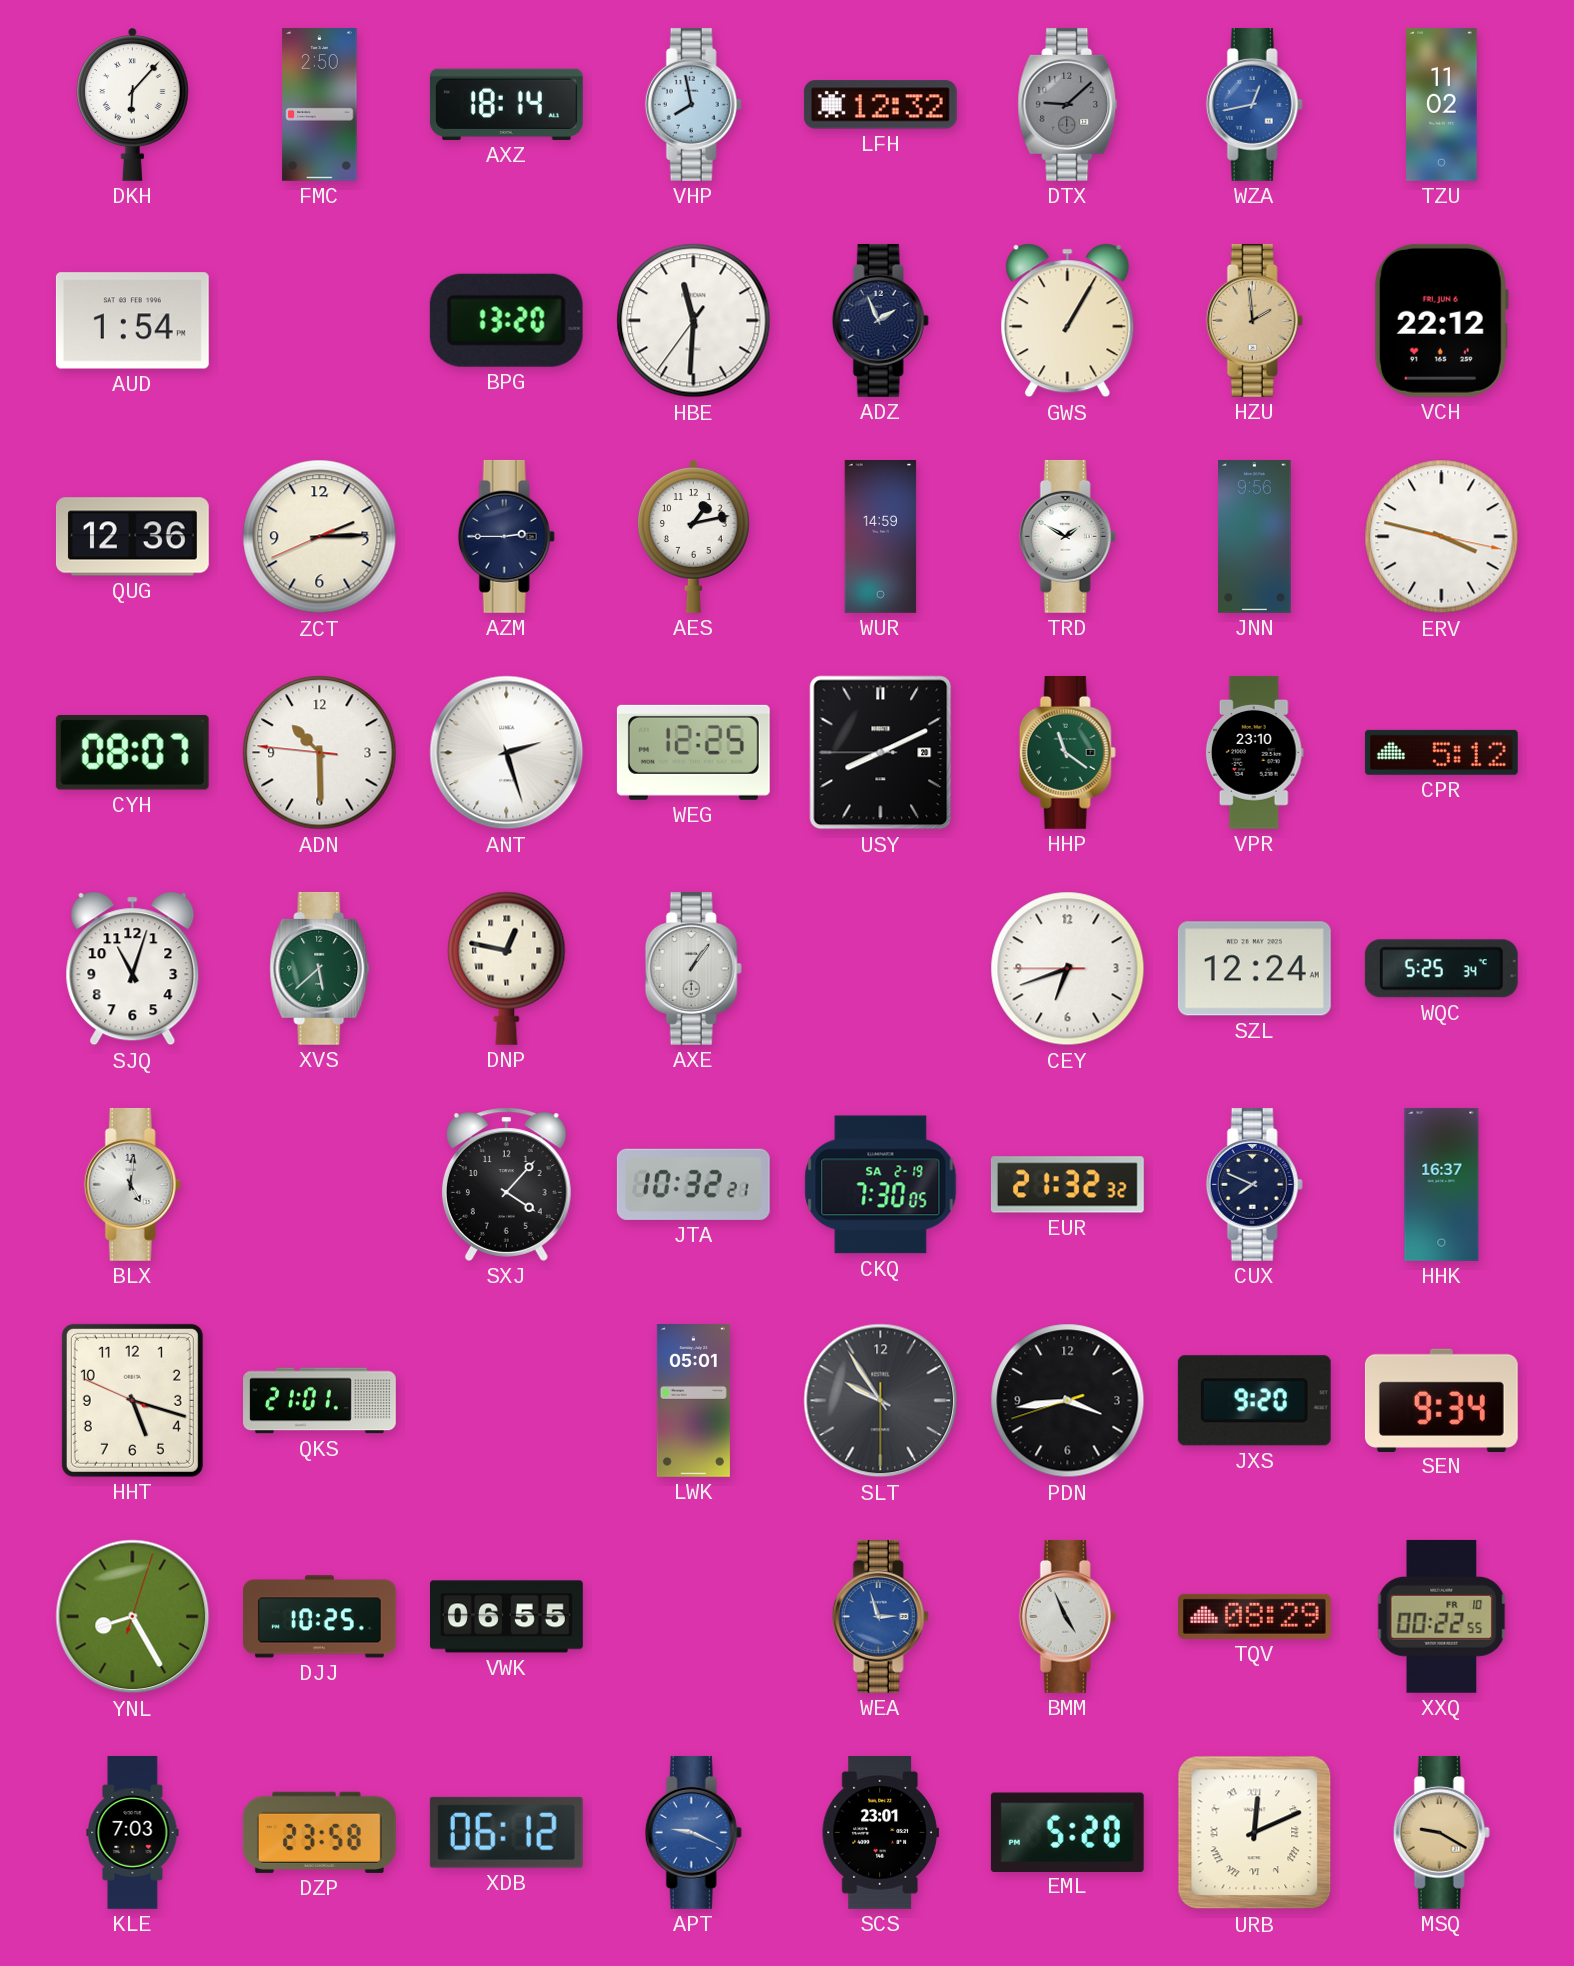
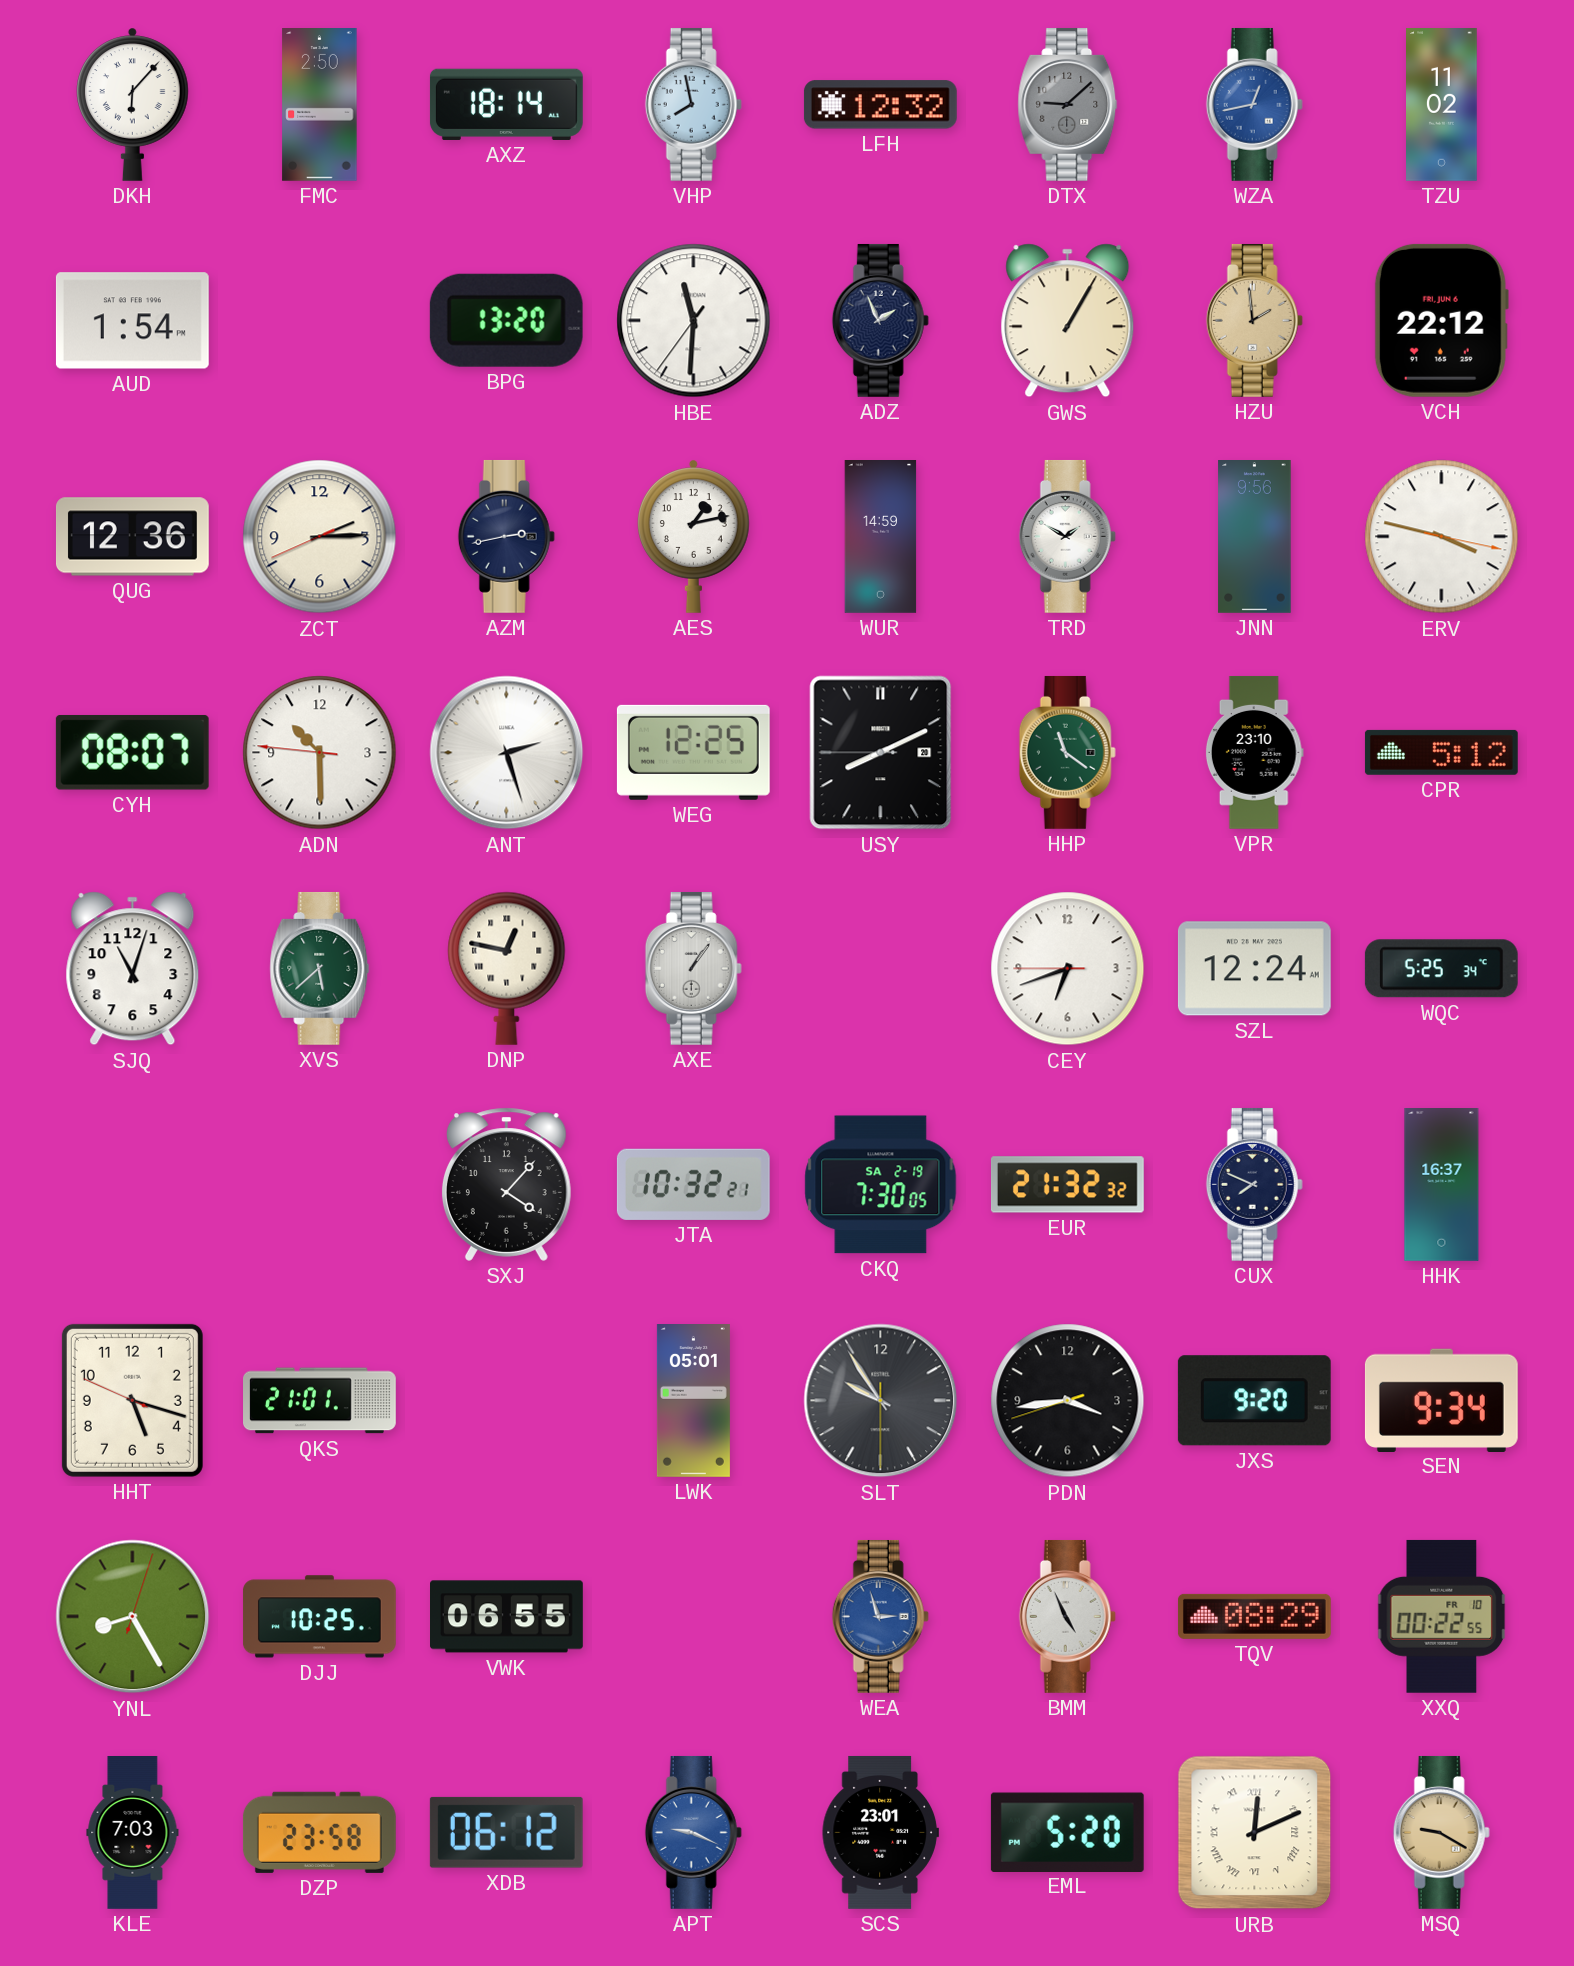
AZM: 2:45 -> 2:43 (506, 536)
BLX: 5:01 -> none (132, 1184)
